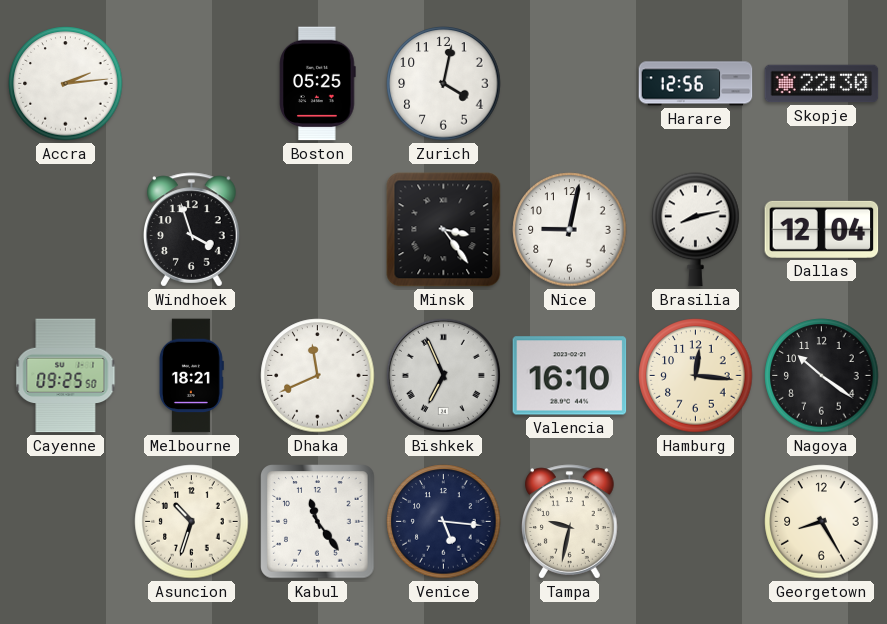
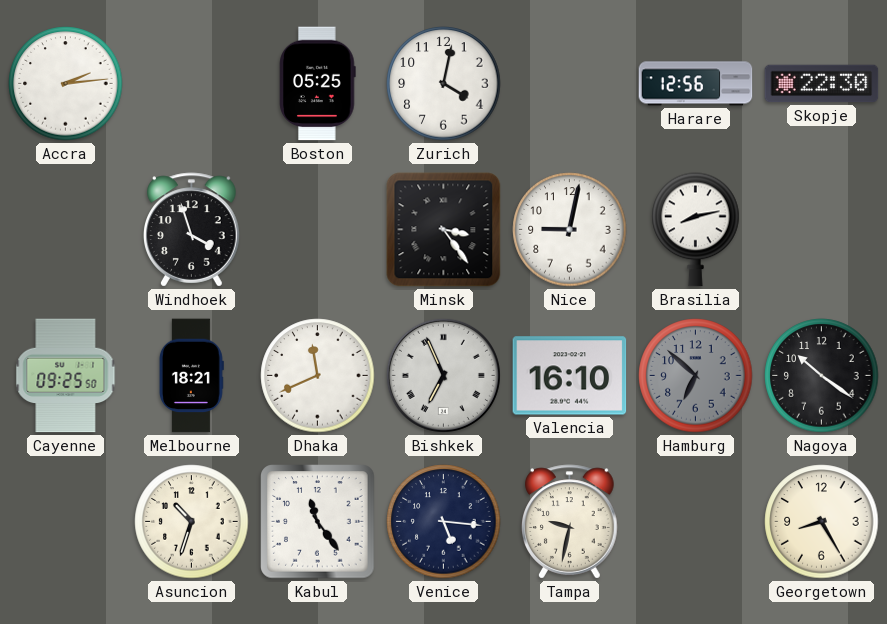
Dallas: 12:04 -> none (822, 229)
Hamburg: 12:16 -> 6:52 (696, 376)
Hamburg dial: cream -> grey (696, 376)
